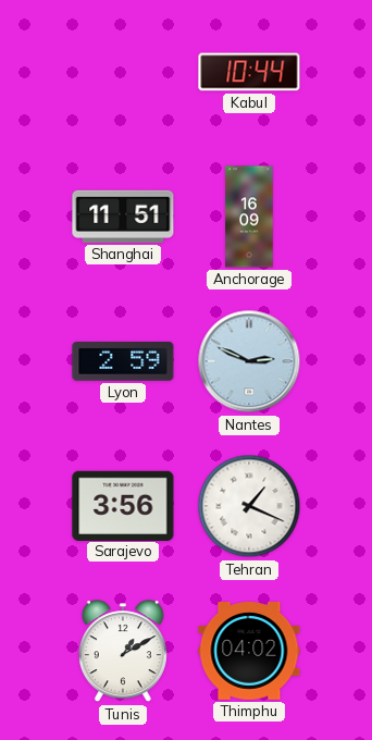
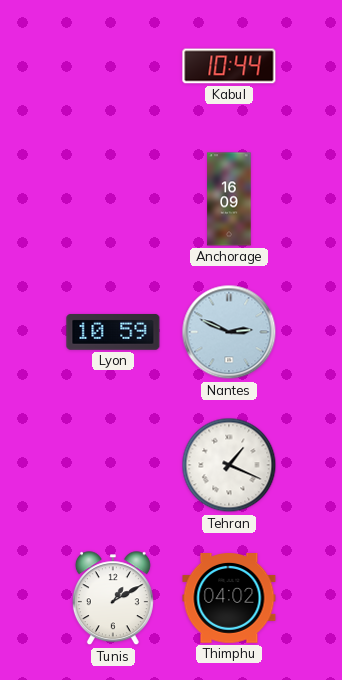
Shanghai: 11:51 -> none (123, 217)
Lyon: 2:59 -> 10:59 (113, 332)
Sarajevo: 3:56 -> none (123, 505)
